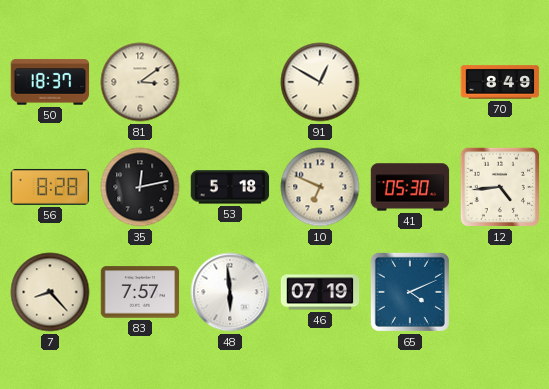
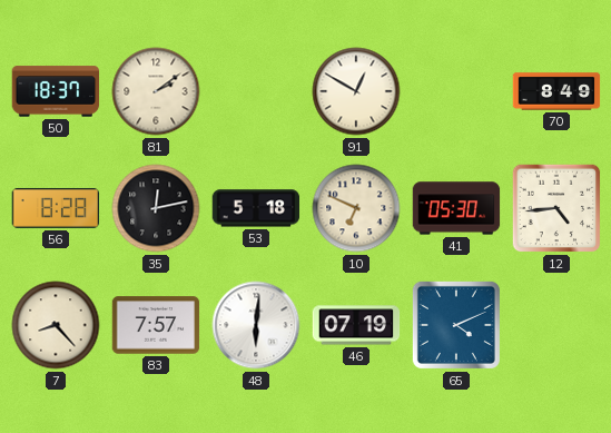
81: 3:09 -> 2:09 (156, 91)
48: 5:59 -> 6:01 (256, 325)
